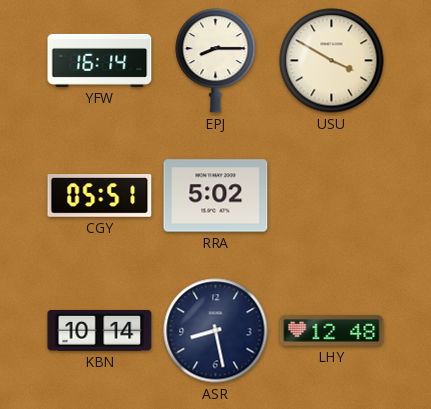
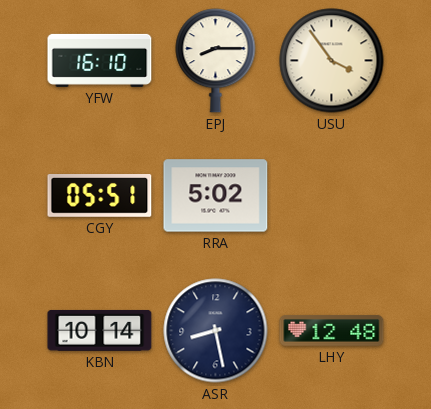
YFW: 16:14 -> 16:10 (100, 60)
USU: 3:50 -> 3:54 (332, 61)
